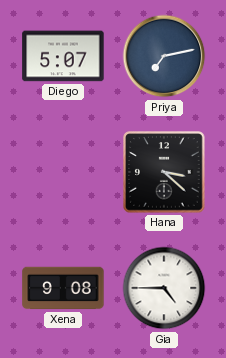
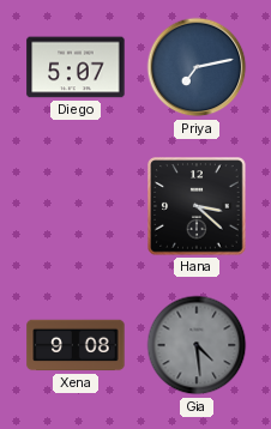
Gia: 4:45 -> 4:29 (197, 345)
Gia dial: white -> grey (197, 345)
